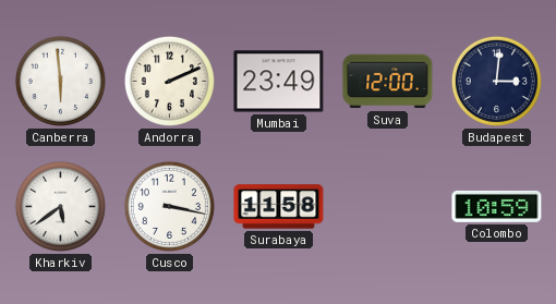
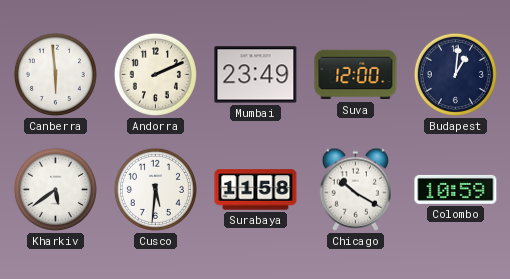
Budapest: 3:01 -> 1:01 (455, 74)
Cusco: 3:17 -> 5:31 (155, 189)
Chicago: none -> 10:20 (355, 189)
